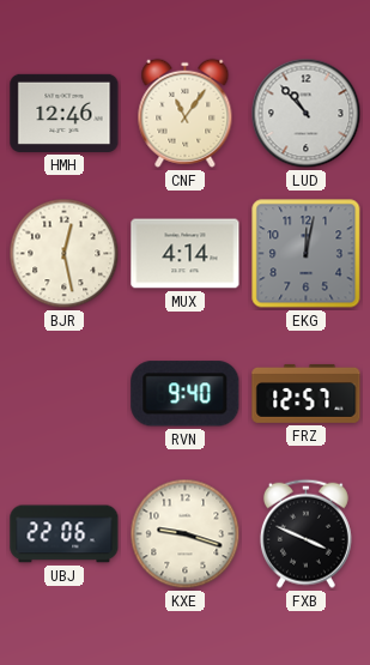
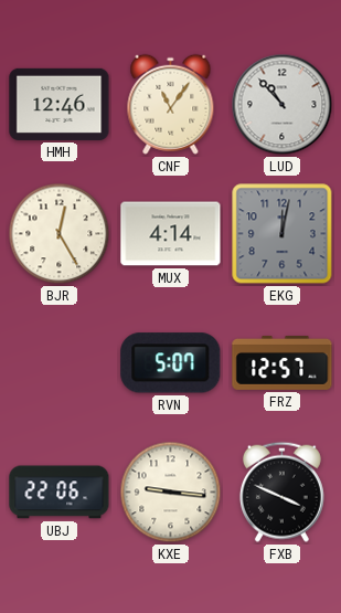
BJR: 12:28 -> 12:25 (60, 234)
RVN: 9:40 -> 5:07 (171, 363)
KXE: 9:18 -> 9:16 (171, 493)
